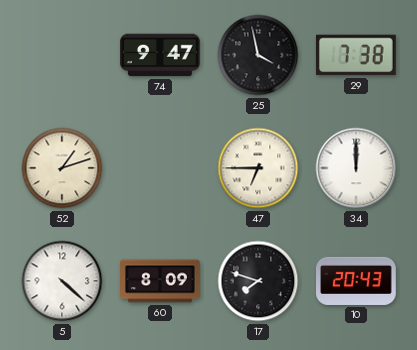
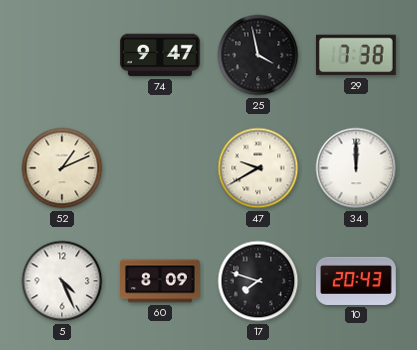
52: 1:12 -> 1:11 (62, 168)
47: 6:45 -> 9:40 (258, 168)
5: 4:22 -> 4:26 (62, 281)
